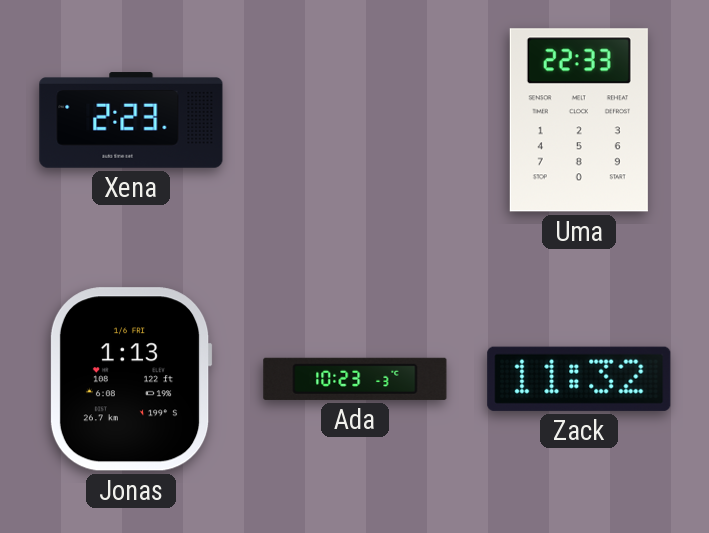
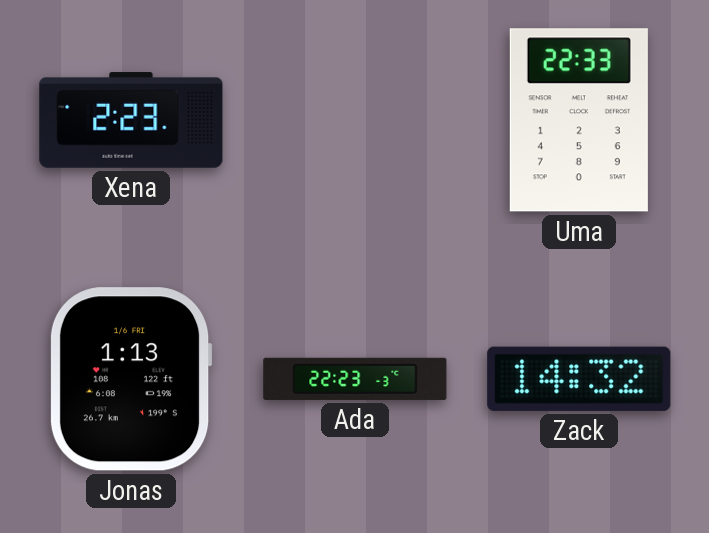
Ada: 10:23 -> 22:23 (355, 379)
Zack: 11:32 -> 14:32 (579, 379)
